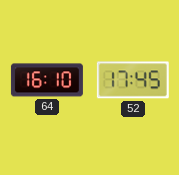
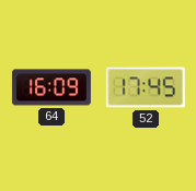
64: 16:10 -> 16:09 (51, 87)
